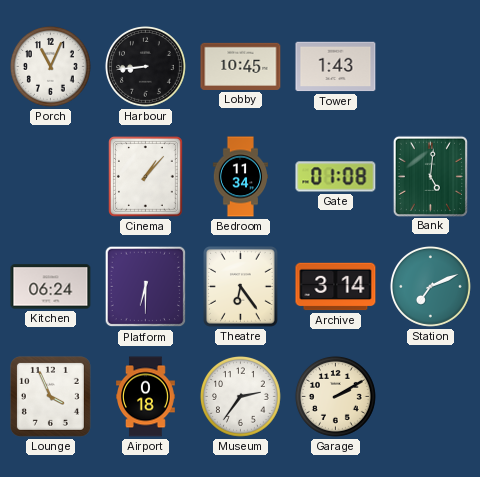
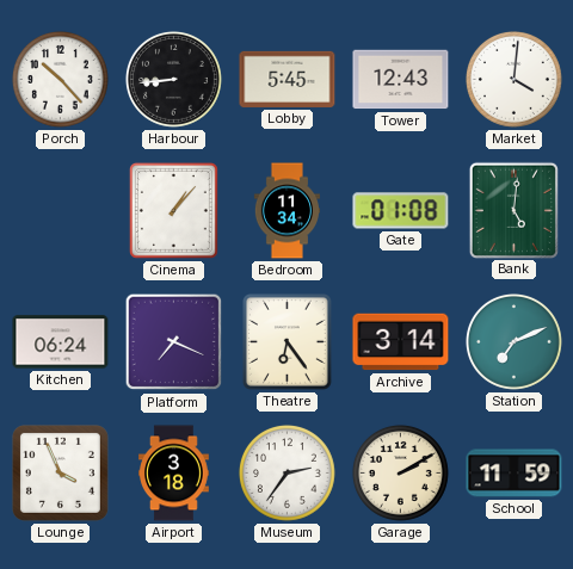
Porch: 11:04 -> 10:23 (60, 79)
Lobby: 10:45 -> 5:45 (288, 79)
Tower: 1:43 -> 12:43 (401, 80)
Market: none -> 4:01 (513, 79)
Platform: 6:30 -> 7:19 (174, 342)
Airport: 0:18 -> 3:18 (174, 474)
School: none -> 11:59 (515, 474)
